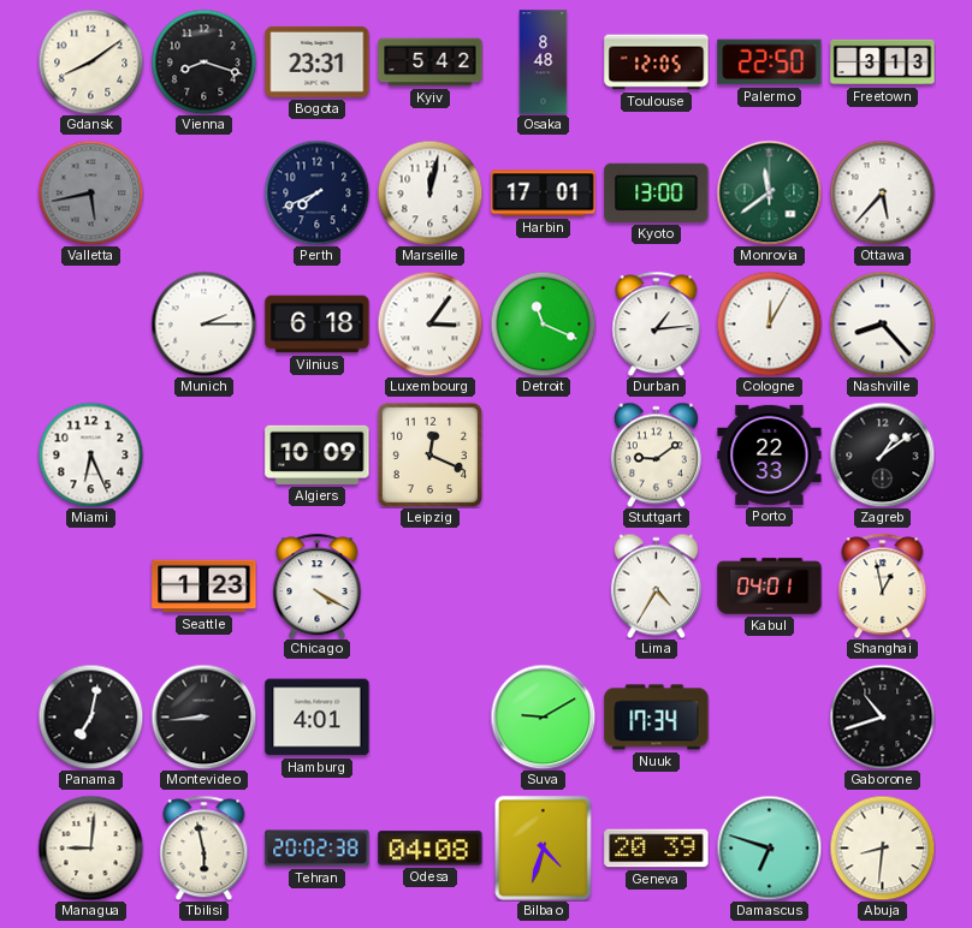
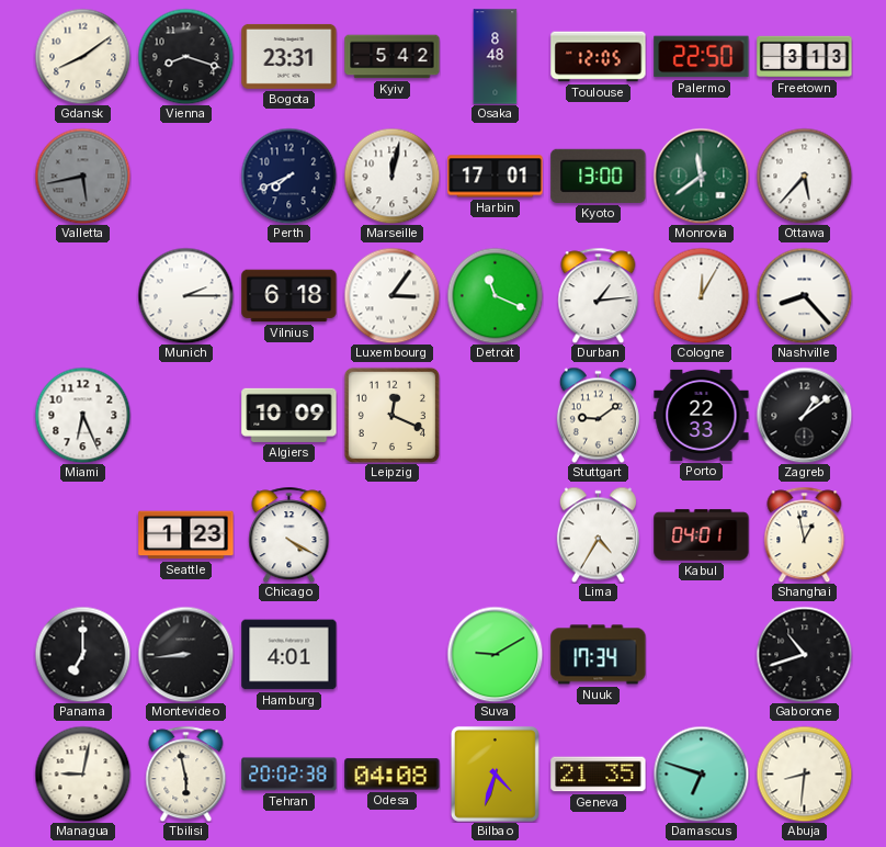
Panama: 7:02 -> 7:00 (82, 654)
Managua: 9:01 -> 9:02 (82, 773)
Geneva: 20:39 -> 21:35 (599, 775)
